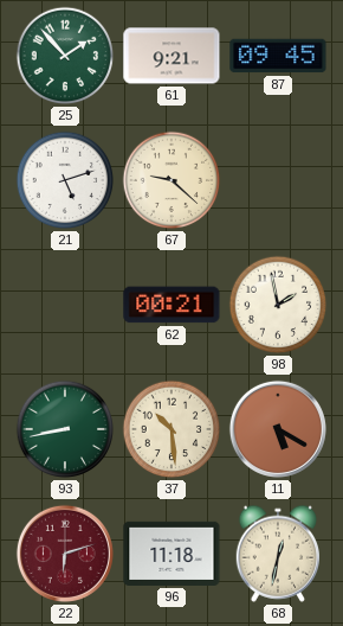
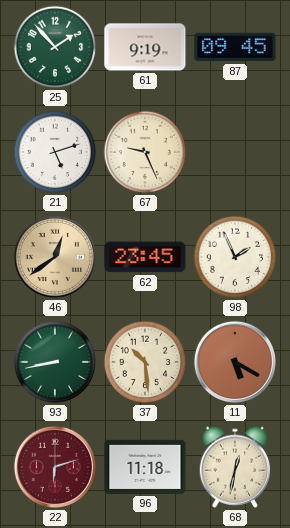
61: 9:21 -> 9:19 (145, 47)
67: 9:22 -> 9:26 (145, 152)
46: none -> 12:39 (55, 257)
62: 00:21 -> 23:45 (145, 257)
98: 1:58 -> 1:56 (235, 257)
